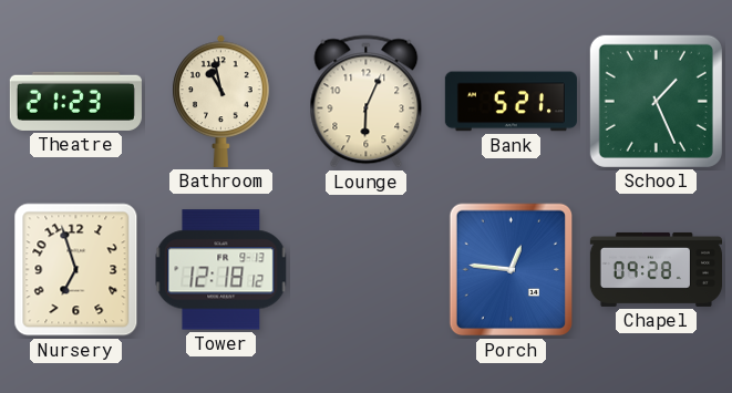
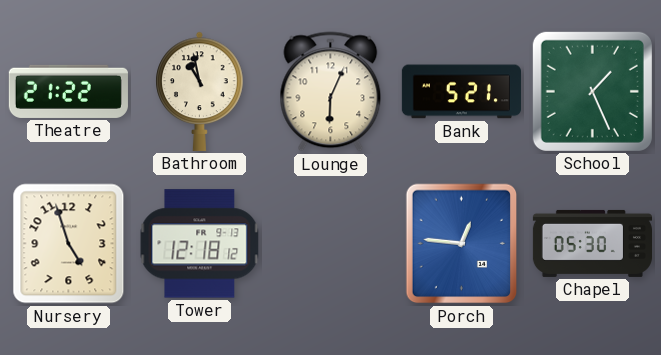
Theatre: 21:23 -> 21:22 (68, 91)
Nursery: 6:57 -> 4:57 (69, 244)
Chapel: 09:28 -> 05:30 (592, 243)
